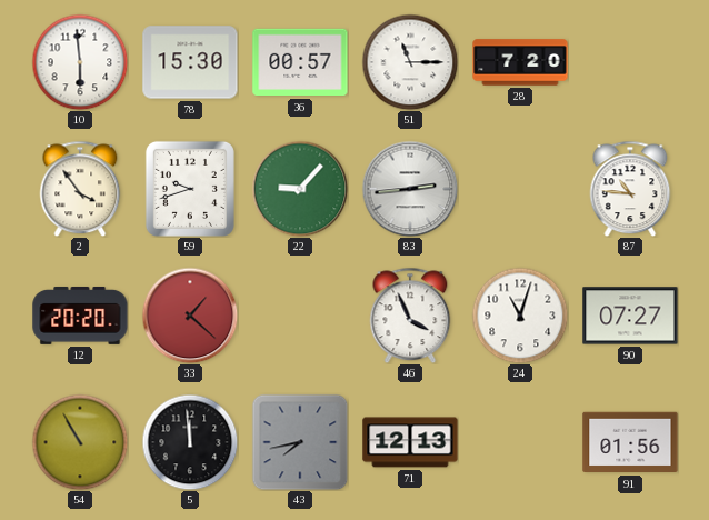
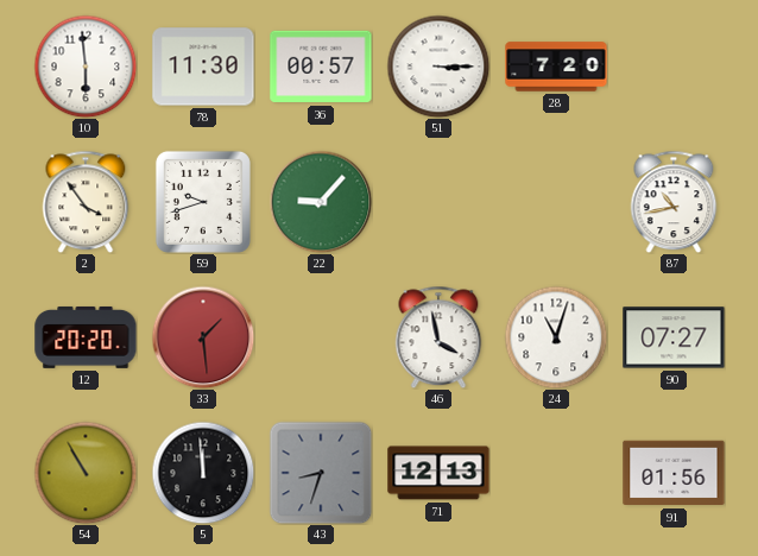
78: 15:30 -> 11:30 (203, 67)
51: 11:15 -> 3:15 (438, 67)
83: 2:44 -> none (410, 189)
87: 10:46 -> 10:43 (674, 202)
33: 1:22 -> 1:29 (203, 337)
46: 3:56 -> 3:58 (438, 337)
43: 7:43 -> 8:33 (321, 473)
